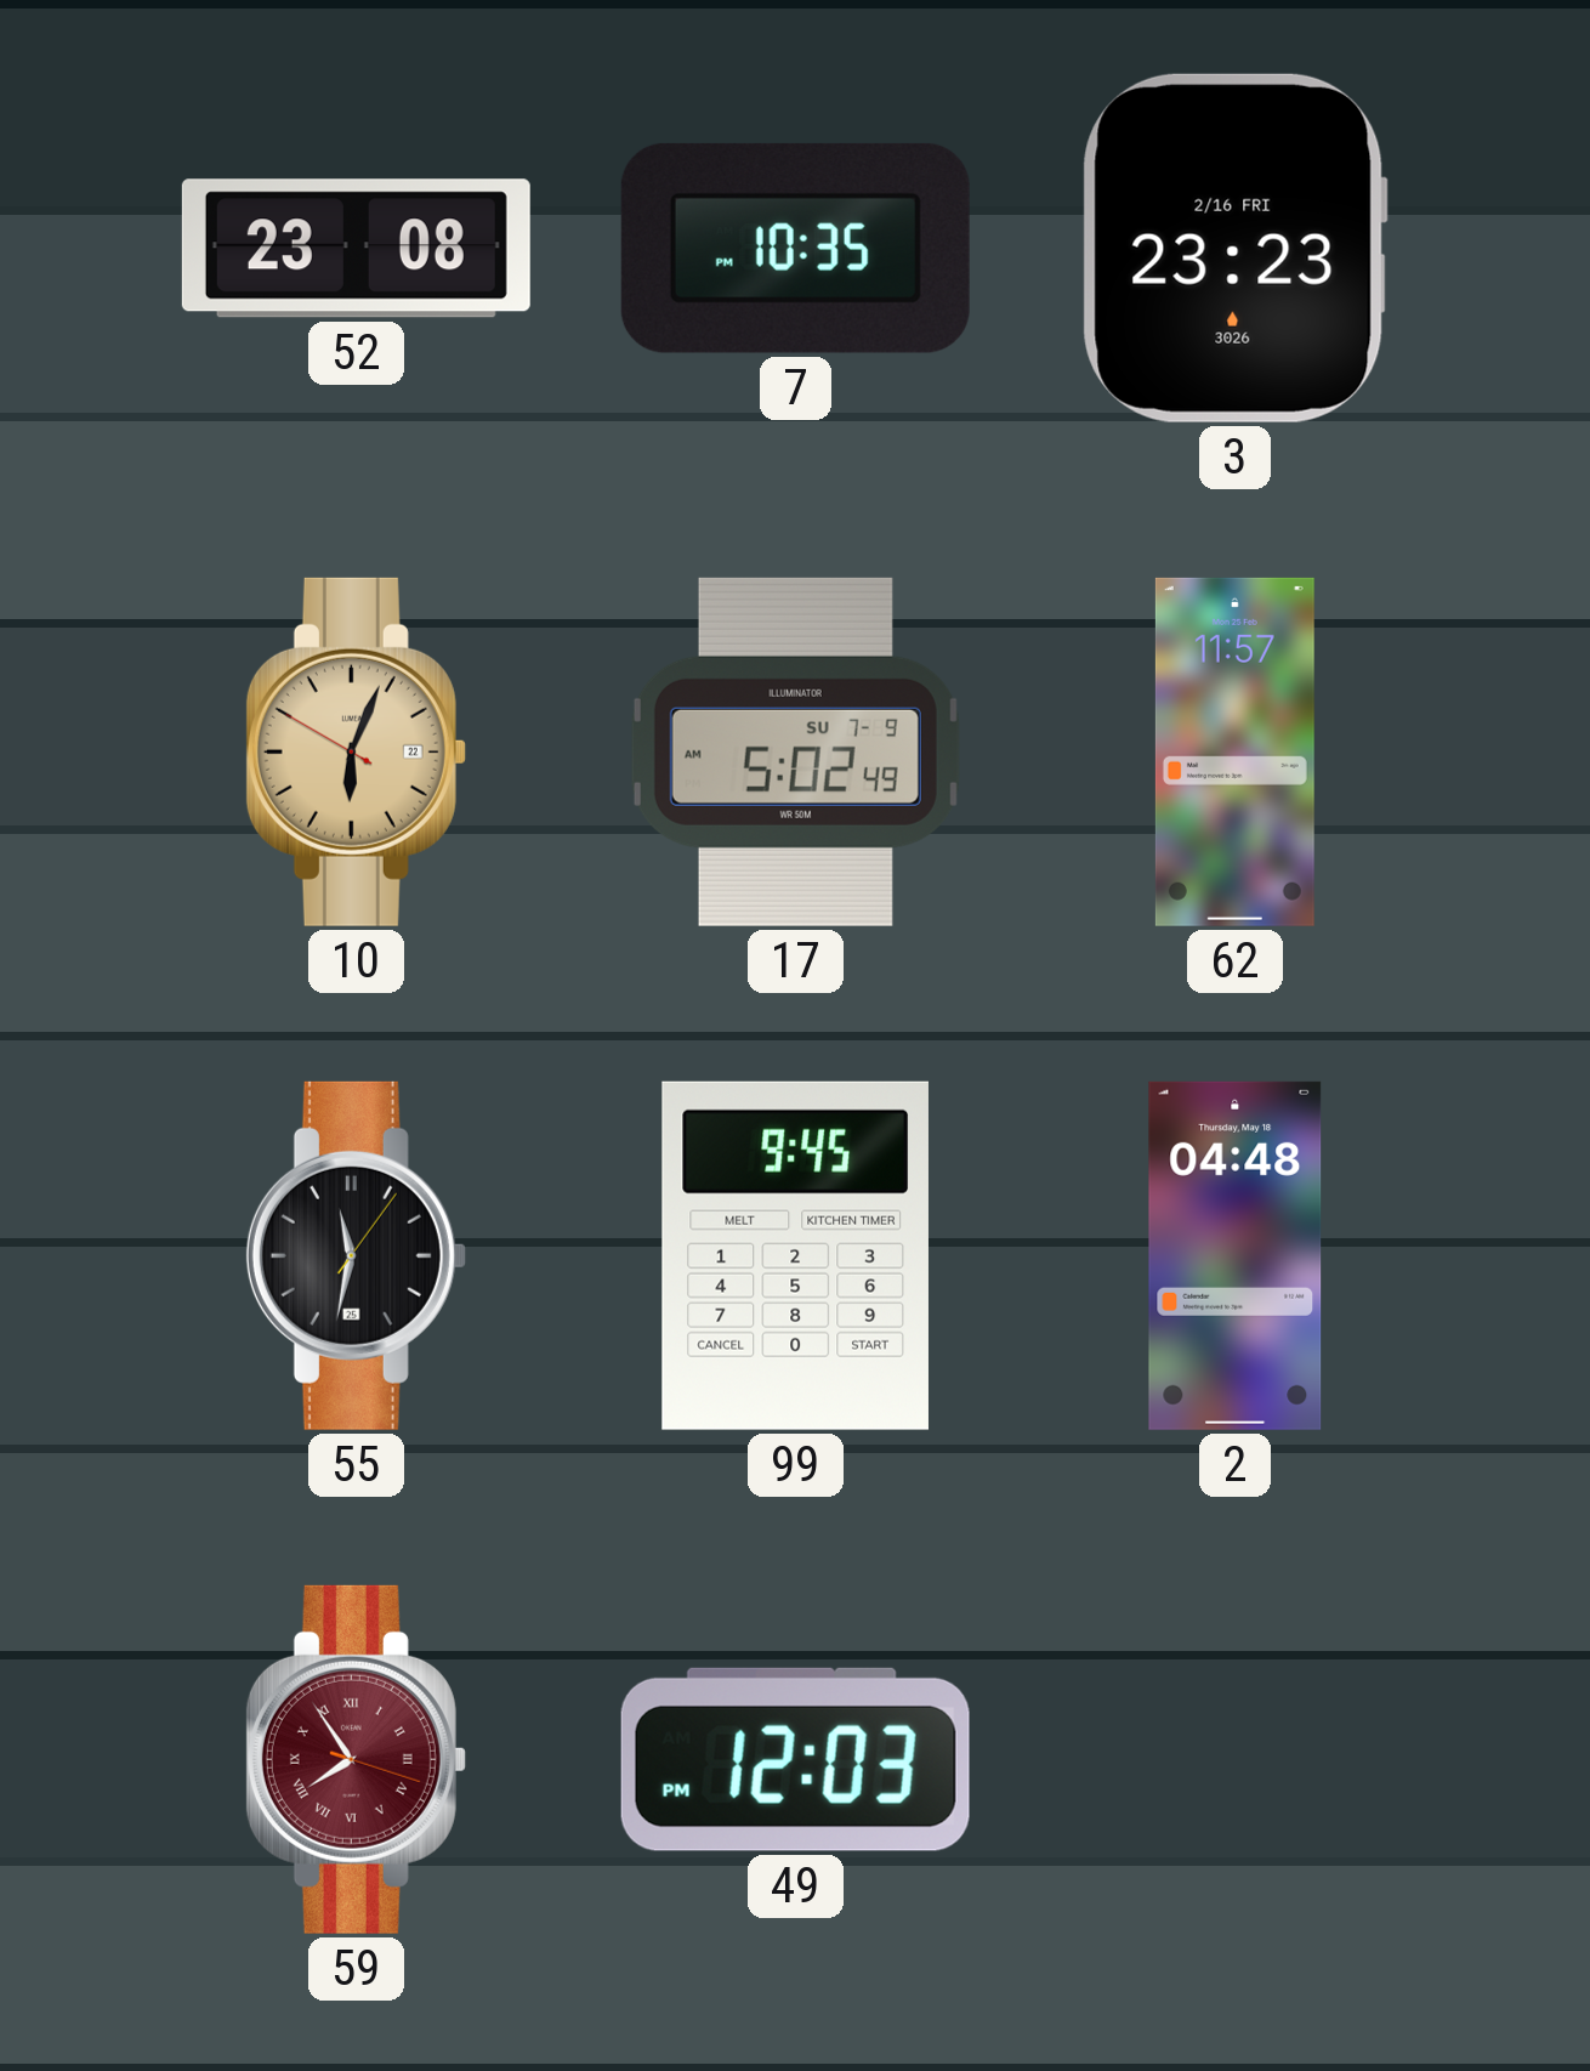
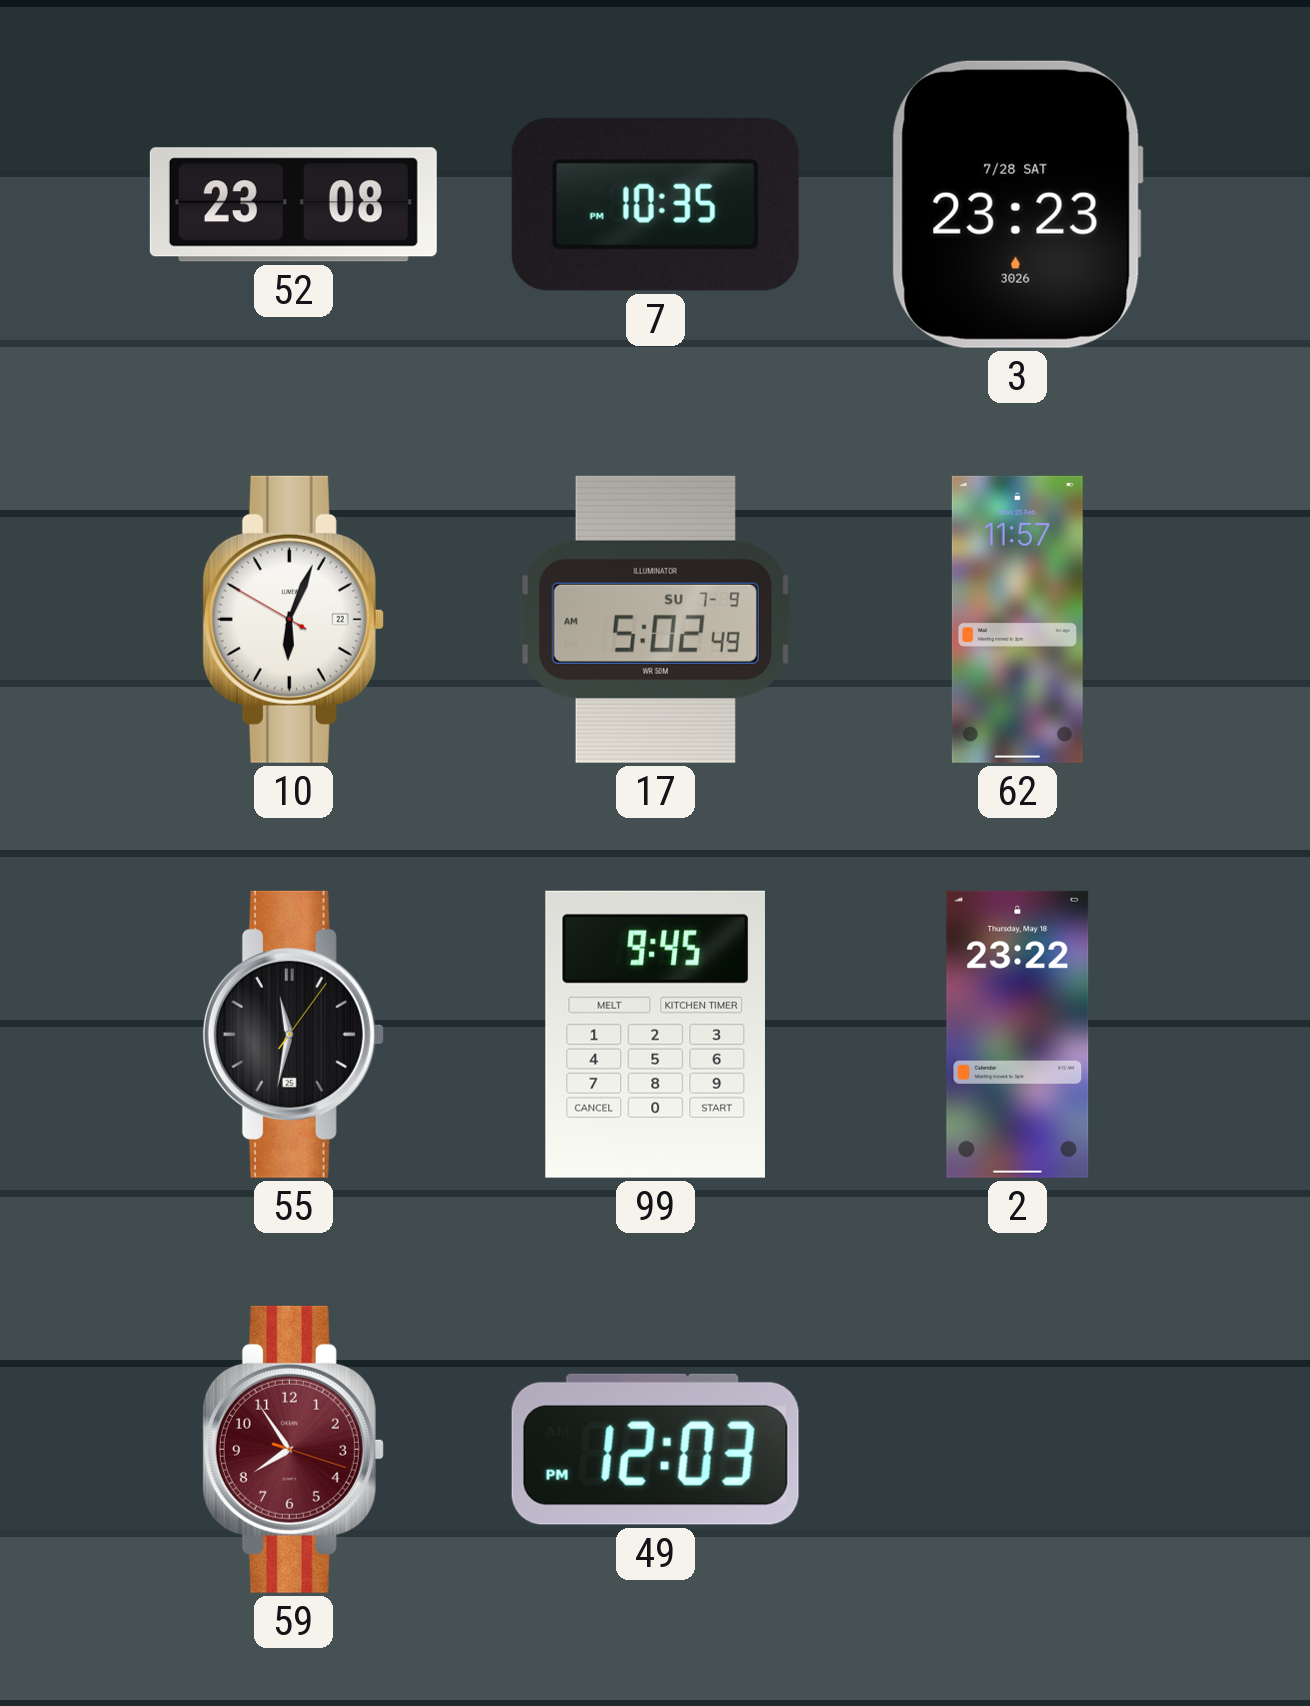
3 date: 2/16 FRI -> 7/28 SAT (1017, 204)
10 dial: champagne -> white (293, 619)
2: 04:48 -> 23:22 (1018, 1034)
59 numerals: Roman -> Arabic (293, 1449)
